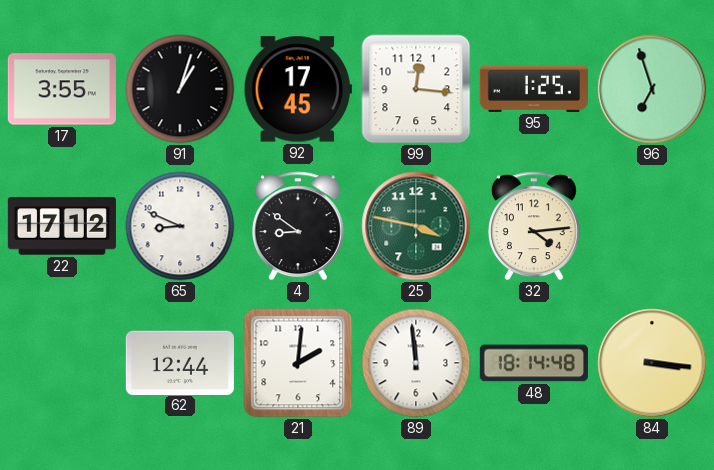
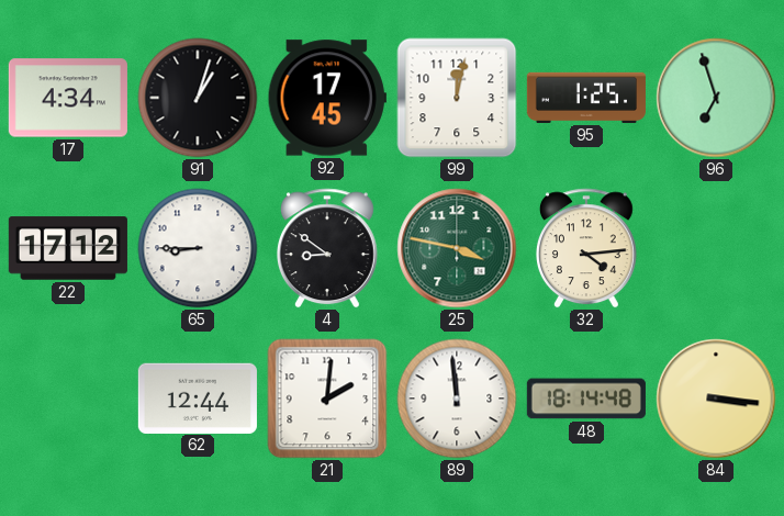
17: 3:55 -> 4:34 (68, 98)
99: 12:16 -> 12:02 (457, 98)
65: 8:49 -> 8:45 (198, 248)
